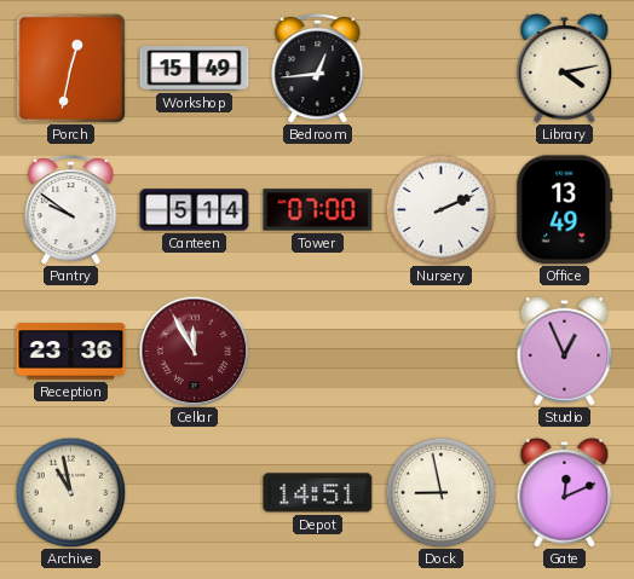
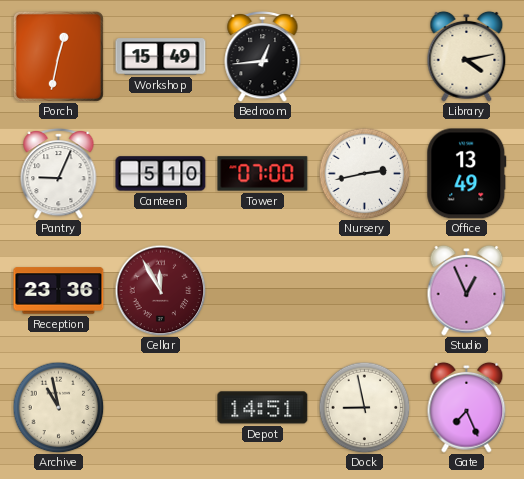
Pantry: 9:51 -> 9:04 (59, 173)
Canteen: 5:14 -> 5:10 (161, 174)
Nursery: 2:11 -> 2:43 (364, 173)
Gate: 12:11 -> 7:26 (467, 407)
